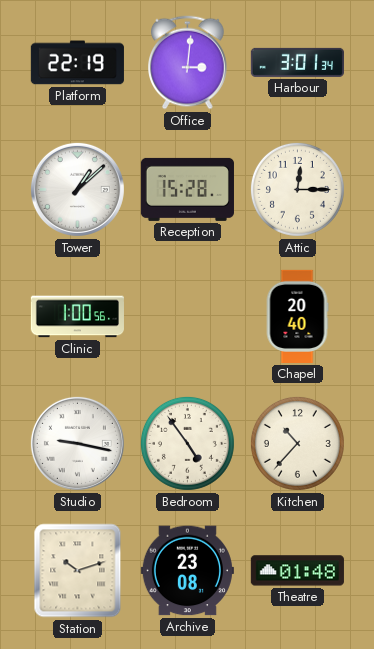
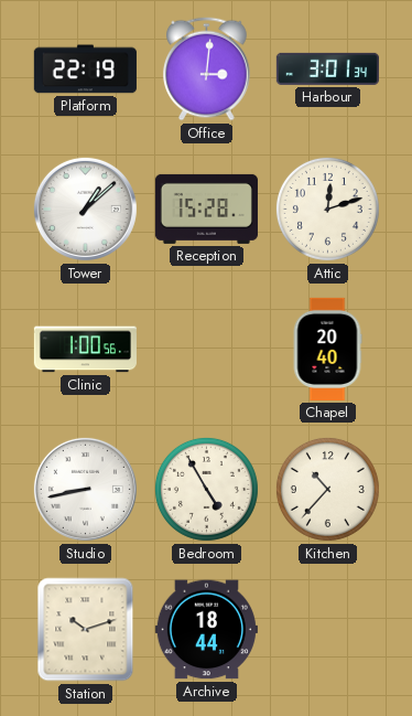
Attic: 12:15 -> 12:12 (327, 209)
Studio: 9:17 -> 8:43 (85, 489)
Bedroom: 4:54 -> 4:55 (206, 489)
Archive: 23:08 -> 18:44 (206, 630)
Theatre: 01:48 -> none (297, 571)
